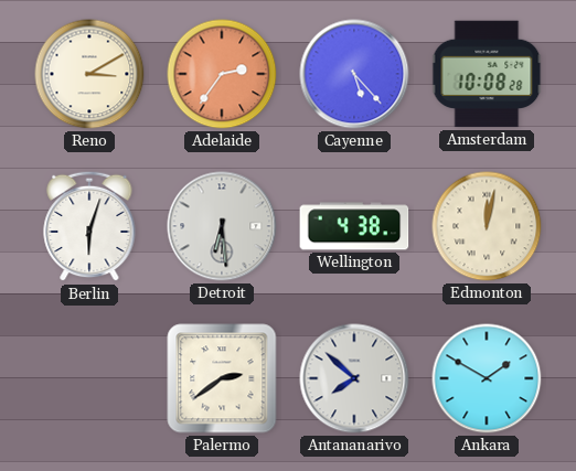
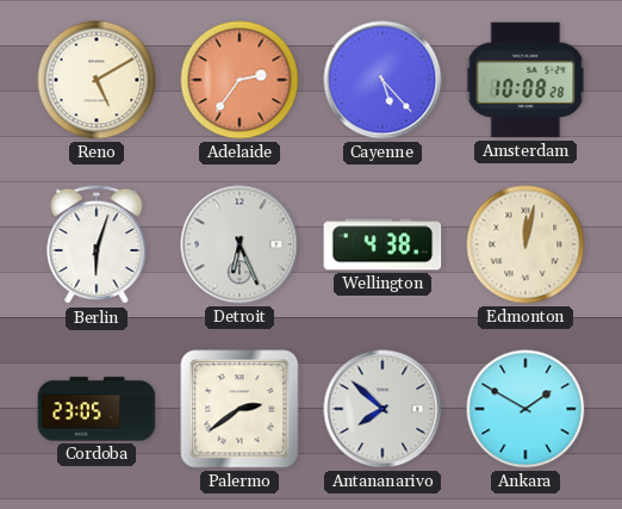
Reno: 3:10 -> 5:10 (97, 80)
Detroit: 6:29 -> 6:26 (240, 244)
Cordoba: none -> 23:05 (97, 409)
